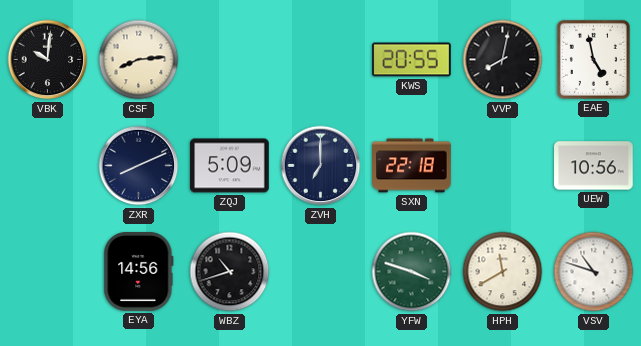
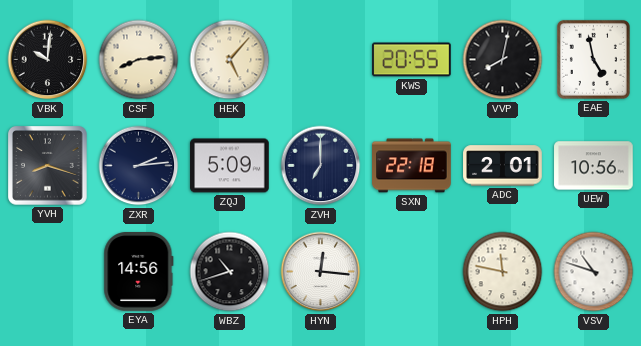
HEK: none -> 5:07 (230, 60)
YVH: none -> 8:18 (48, 166)
ZXR: 8:11 -> 2:14 (139, 166)
ADC: none -> 2:01 (503, 166)
HYN: none -> 12:16 (321, 272)
YFW: 3:48 -> none (412, 272)
HPH: 11:40 -> 11:47 (503, 272)
